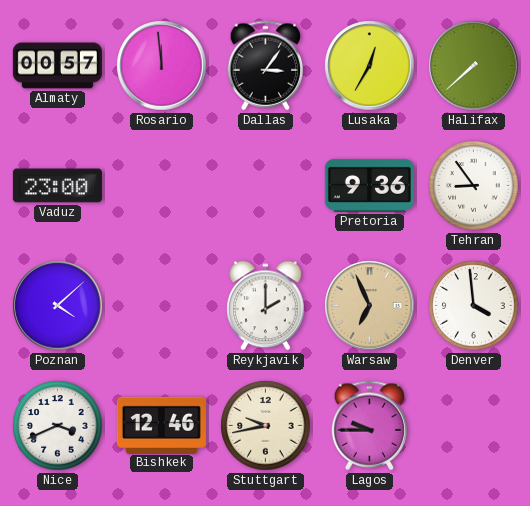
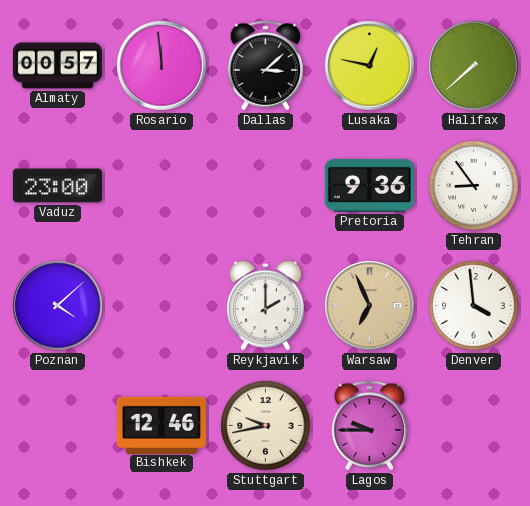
Dallas: 3:06 -> 3:08 (266, 66)
Lusaka: 12:35 -> 12:47 (370, 66)
Nice: 3:41 -> none (58, 426)
